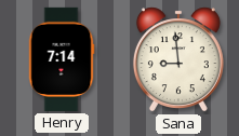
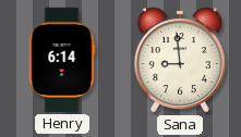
Henry: 7:14 -> 6:14 (62, 60)
